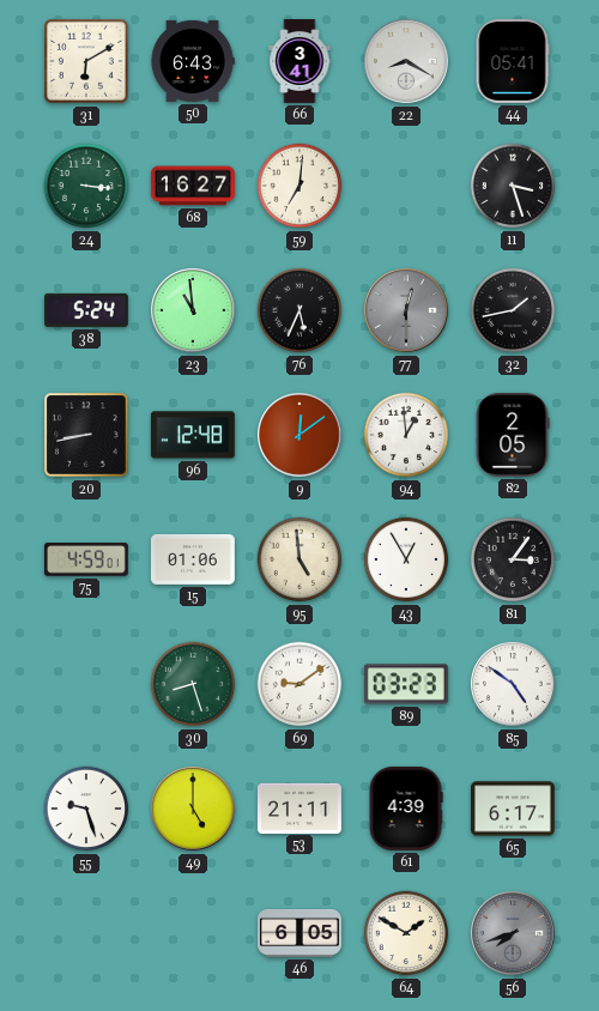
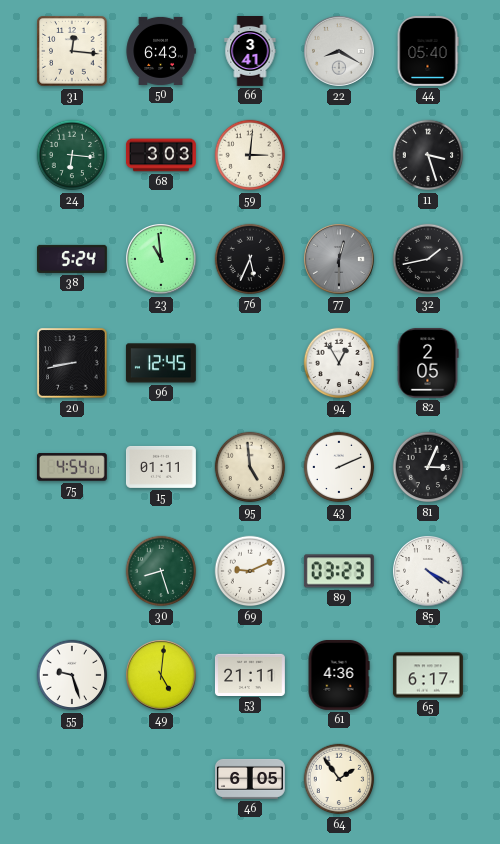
31: 6:10 -> 12:16 (72, 51)
44: 05:41 -> 05:40 (428, 51)
24: 3:16 -> 6:16 (72, 155)
68: 16:27 -> 3:03 (161, 155)
59: 7:01 -> 3:01 (250, 155)
96: 12:48 -> 12:45 (161, 363)
9: 12:09 -> none (301, 436)
94: 12:59 -> 12:55 (339, 363)
75: 4:59 -> 4:54 (72, 467)
15: 01:06 -> 01:11 (161, 467)
43: 12:55 -> 2:11 (339, 467)
81: 3:06 -> 3:04 (428, 467)
69: 9:09 -> 9:11 (250, 571)
85: 4:51 -> 4:20 (429, 572)
49: 5:00 -> 5:01 (162, 676)
61: 4:39 -> 4:36 (339, 675)
64: 1:50 -> 1:54 (339, 779)
56: 7:42 -> none (514, 934)
